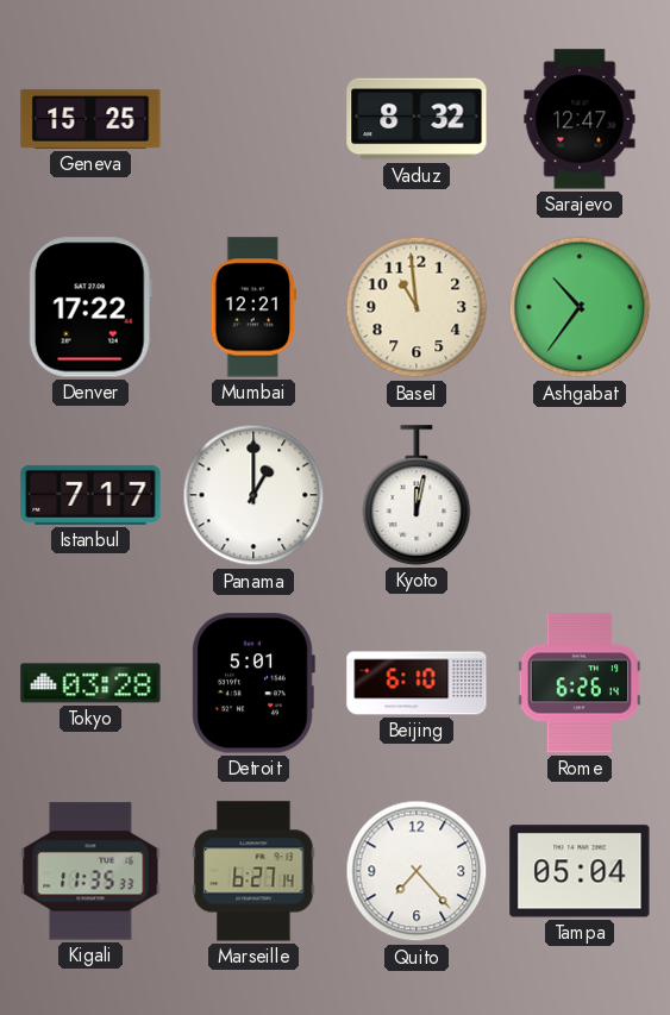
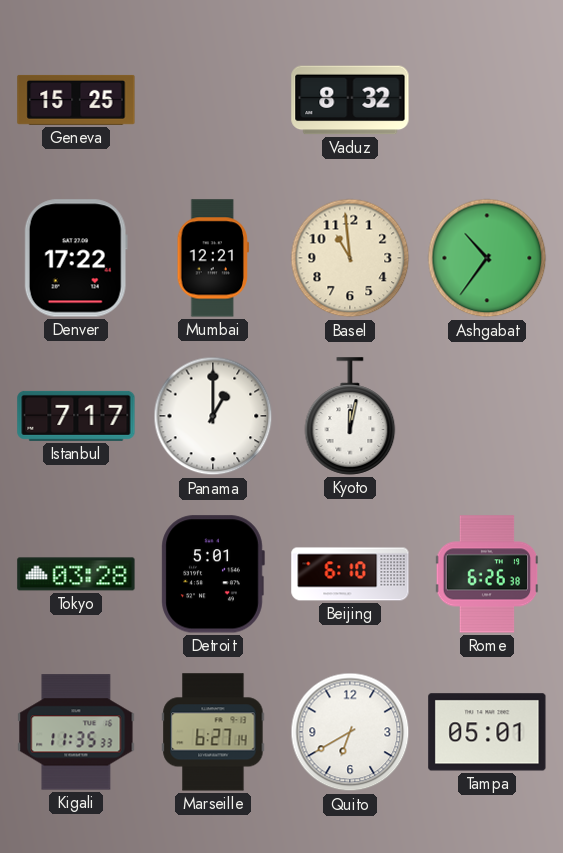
Sarajevo: 12:47 -> none (580, 119)
Rome: 6:26:14 -> 6:26:38 (487, 574)
Quito: 7:23 -> 6:40 (350, 732)
Tampa: 05:04 -> 05:01 (487, 732)
